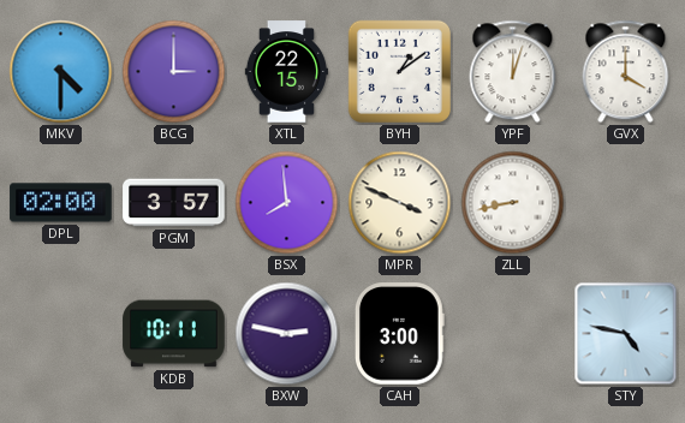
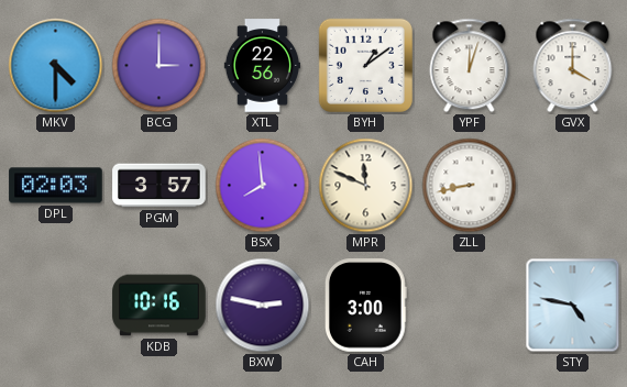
XTL: 22:15 -> 22:56 (262, 66)
DPL: 02:00 -> 02:03 (56, 186)
MPR: 3:49 -> 11:49 (366, 186)
KDB: 10:11 -> 10:16 (159, 306)
